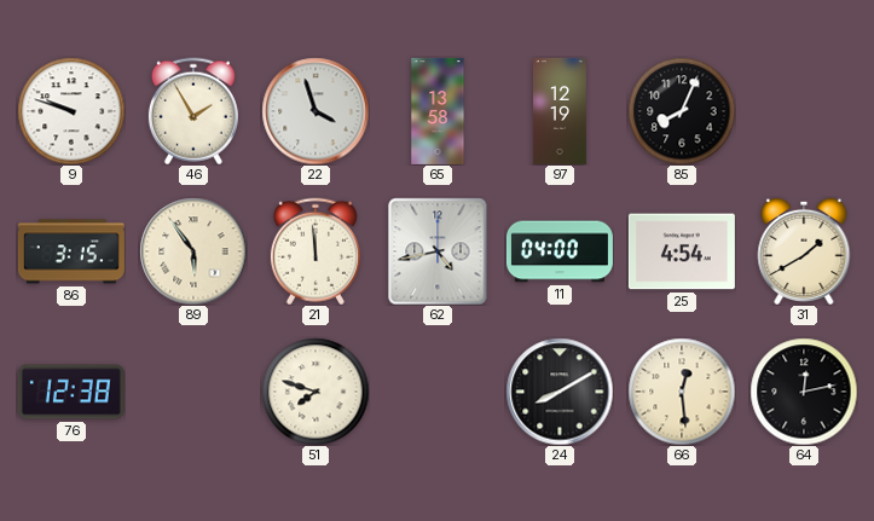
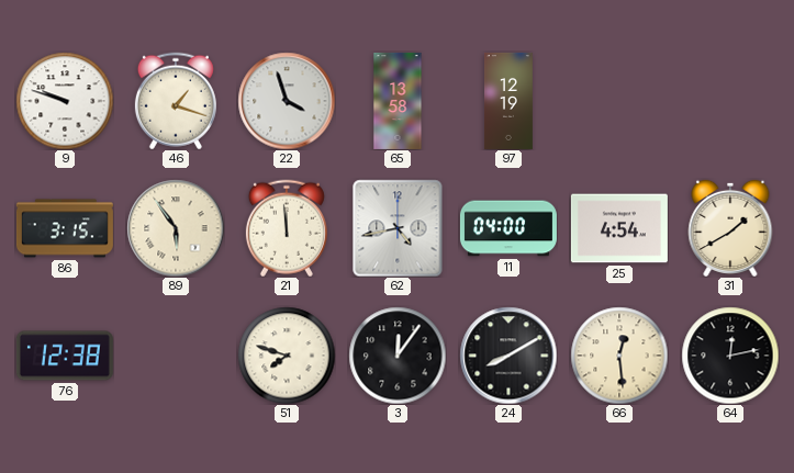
46: 1:55 -> 1:18 (176, 101)
85: 8:04 -> none (682, 111)
3: none -> 12:06 (398, 356)
